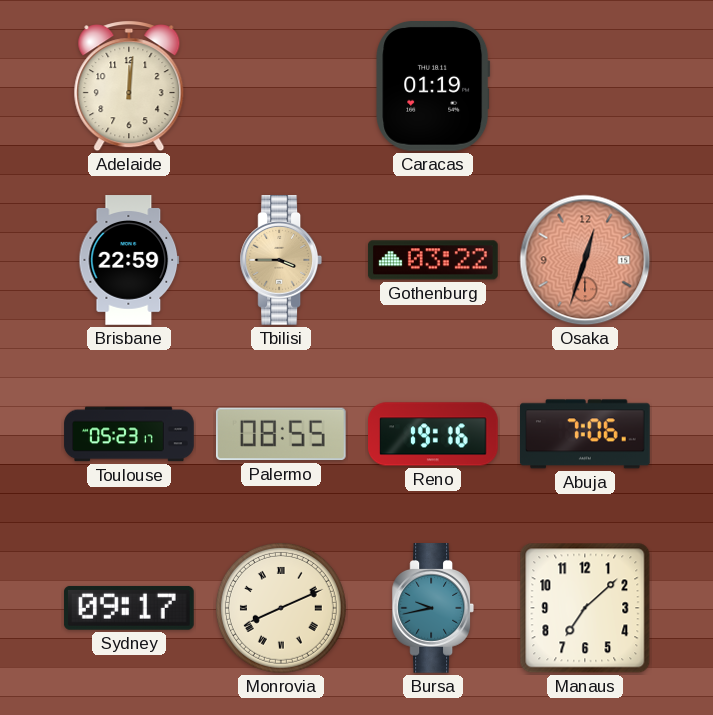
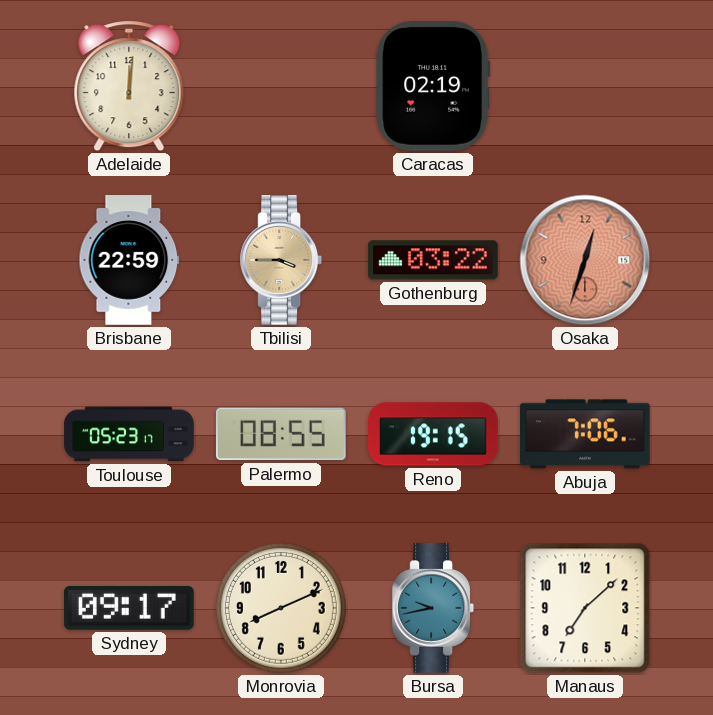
Caracas: 01:19 -> 02:19 (433, 87)
Reno: 19:16 -> 19:15 (433, 434)
Monrovia numerals: Roman -> Arabic (281, 608)
